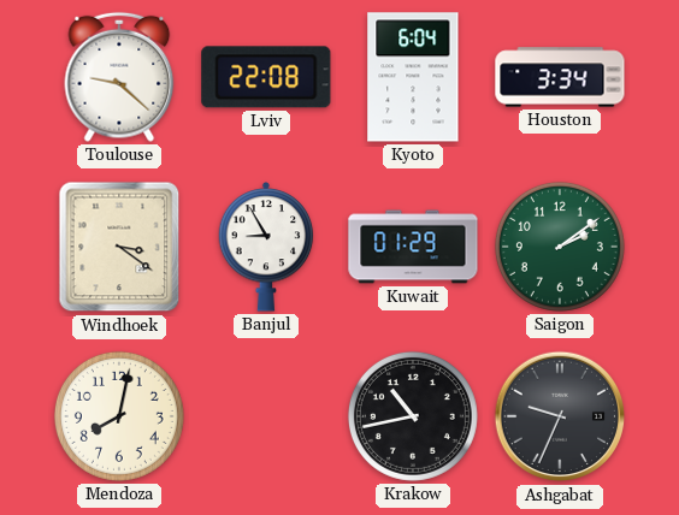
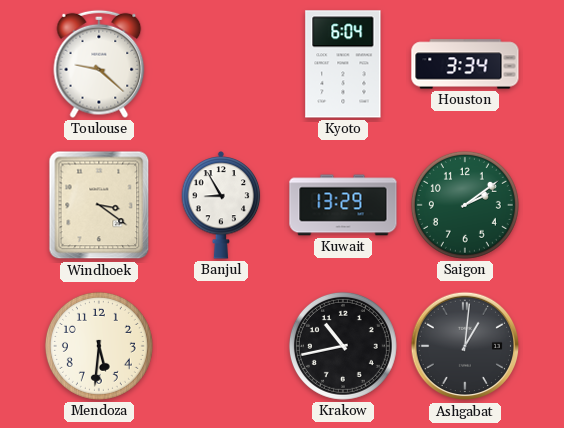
Lviv: 22:08 -> none (266, 77)
Kuwait: 01:29 -> 13:29 (343, 205)
Mendoza: 8:02 -> 5:31 (99, 346)
Ashgabat: 9:34 -> 1:01 (465, 346)
